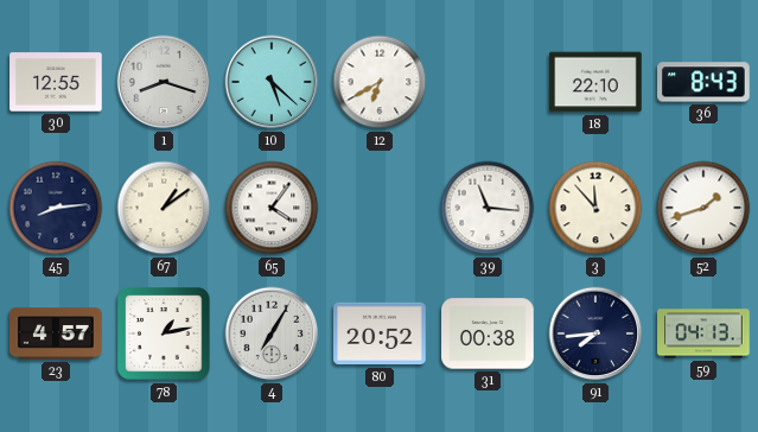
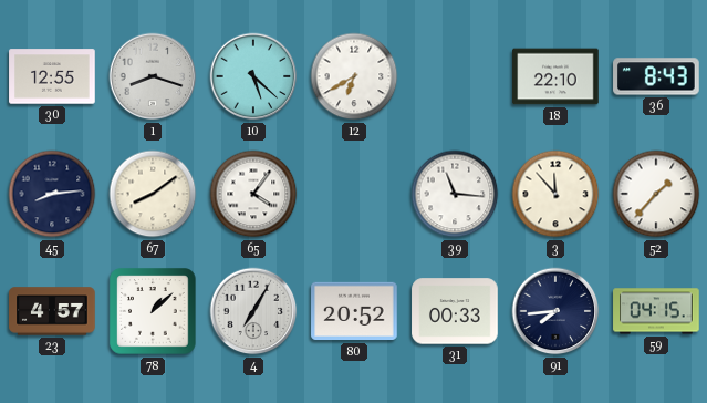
67: 1:09 -> 8:09 (153, 194)
52: 1:42 -> 1:37 (656, 194)
78: 1:13 -> 1:08 (153, 311)
31: 00:38 -> 00:33 (455, 311)
59: 04:13 -> 04:15 (656, 311)
